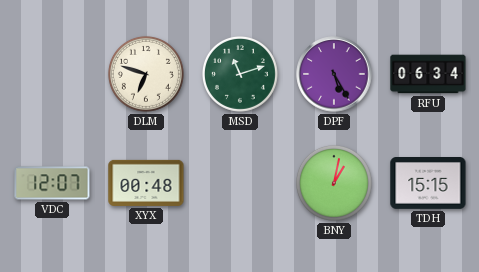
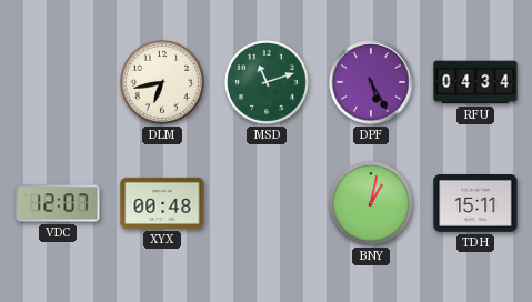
DLM: 6:48 -> 6:43 (162, 82)
RFU: 06:34 -> 04:34 (475, 82)
TDH: 15:15 -> 15:11 (475, 204)
